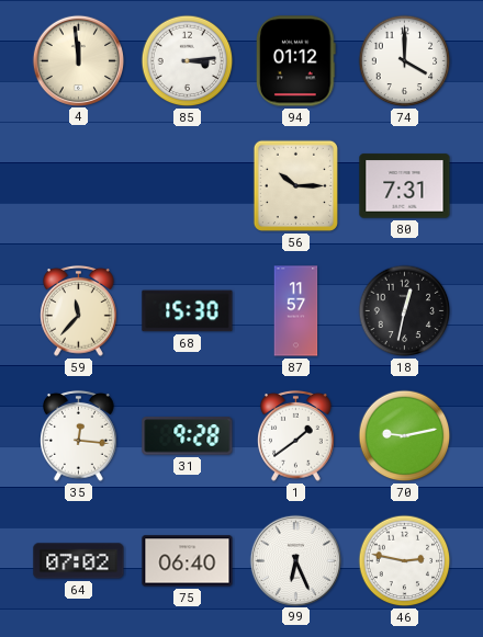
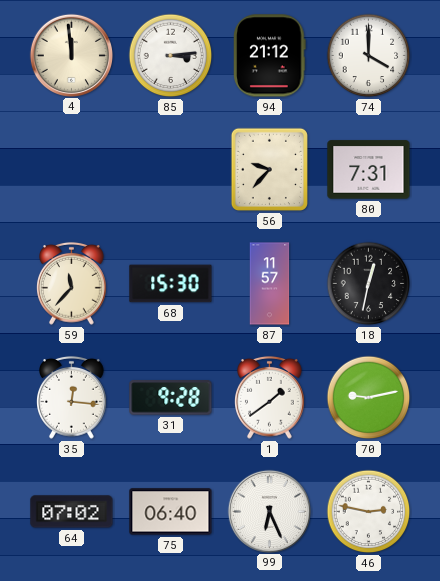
94: 01:12 -> 21:12 (270, 56)
56: 10:15 -> 9:37 (269, 169)
